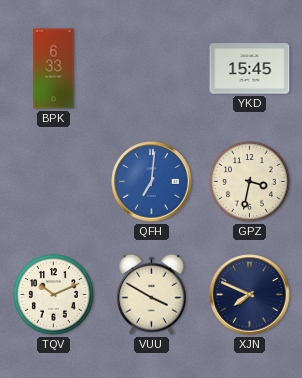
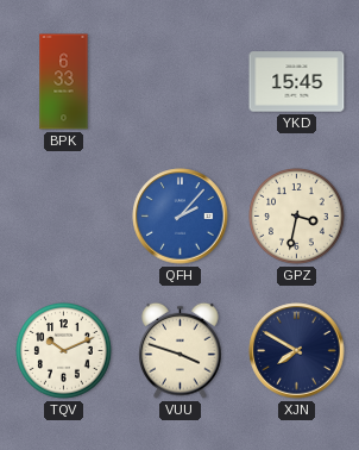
QFH: 7:01 -> 2:07 (181, 217)
VUU: 3:50 -> 3:48 (181, 350)
XJN: 7:49 -> 7:50 (297, 351)
